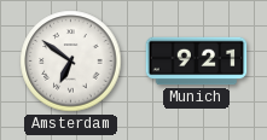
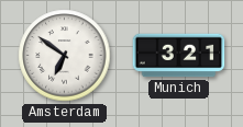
Munich: 9:21 -> 3:21 (179, 56)
